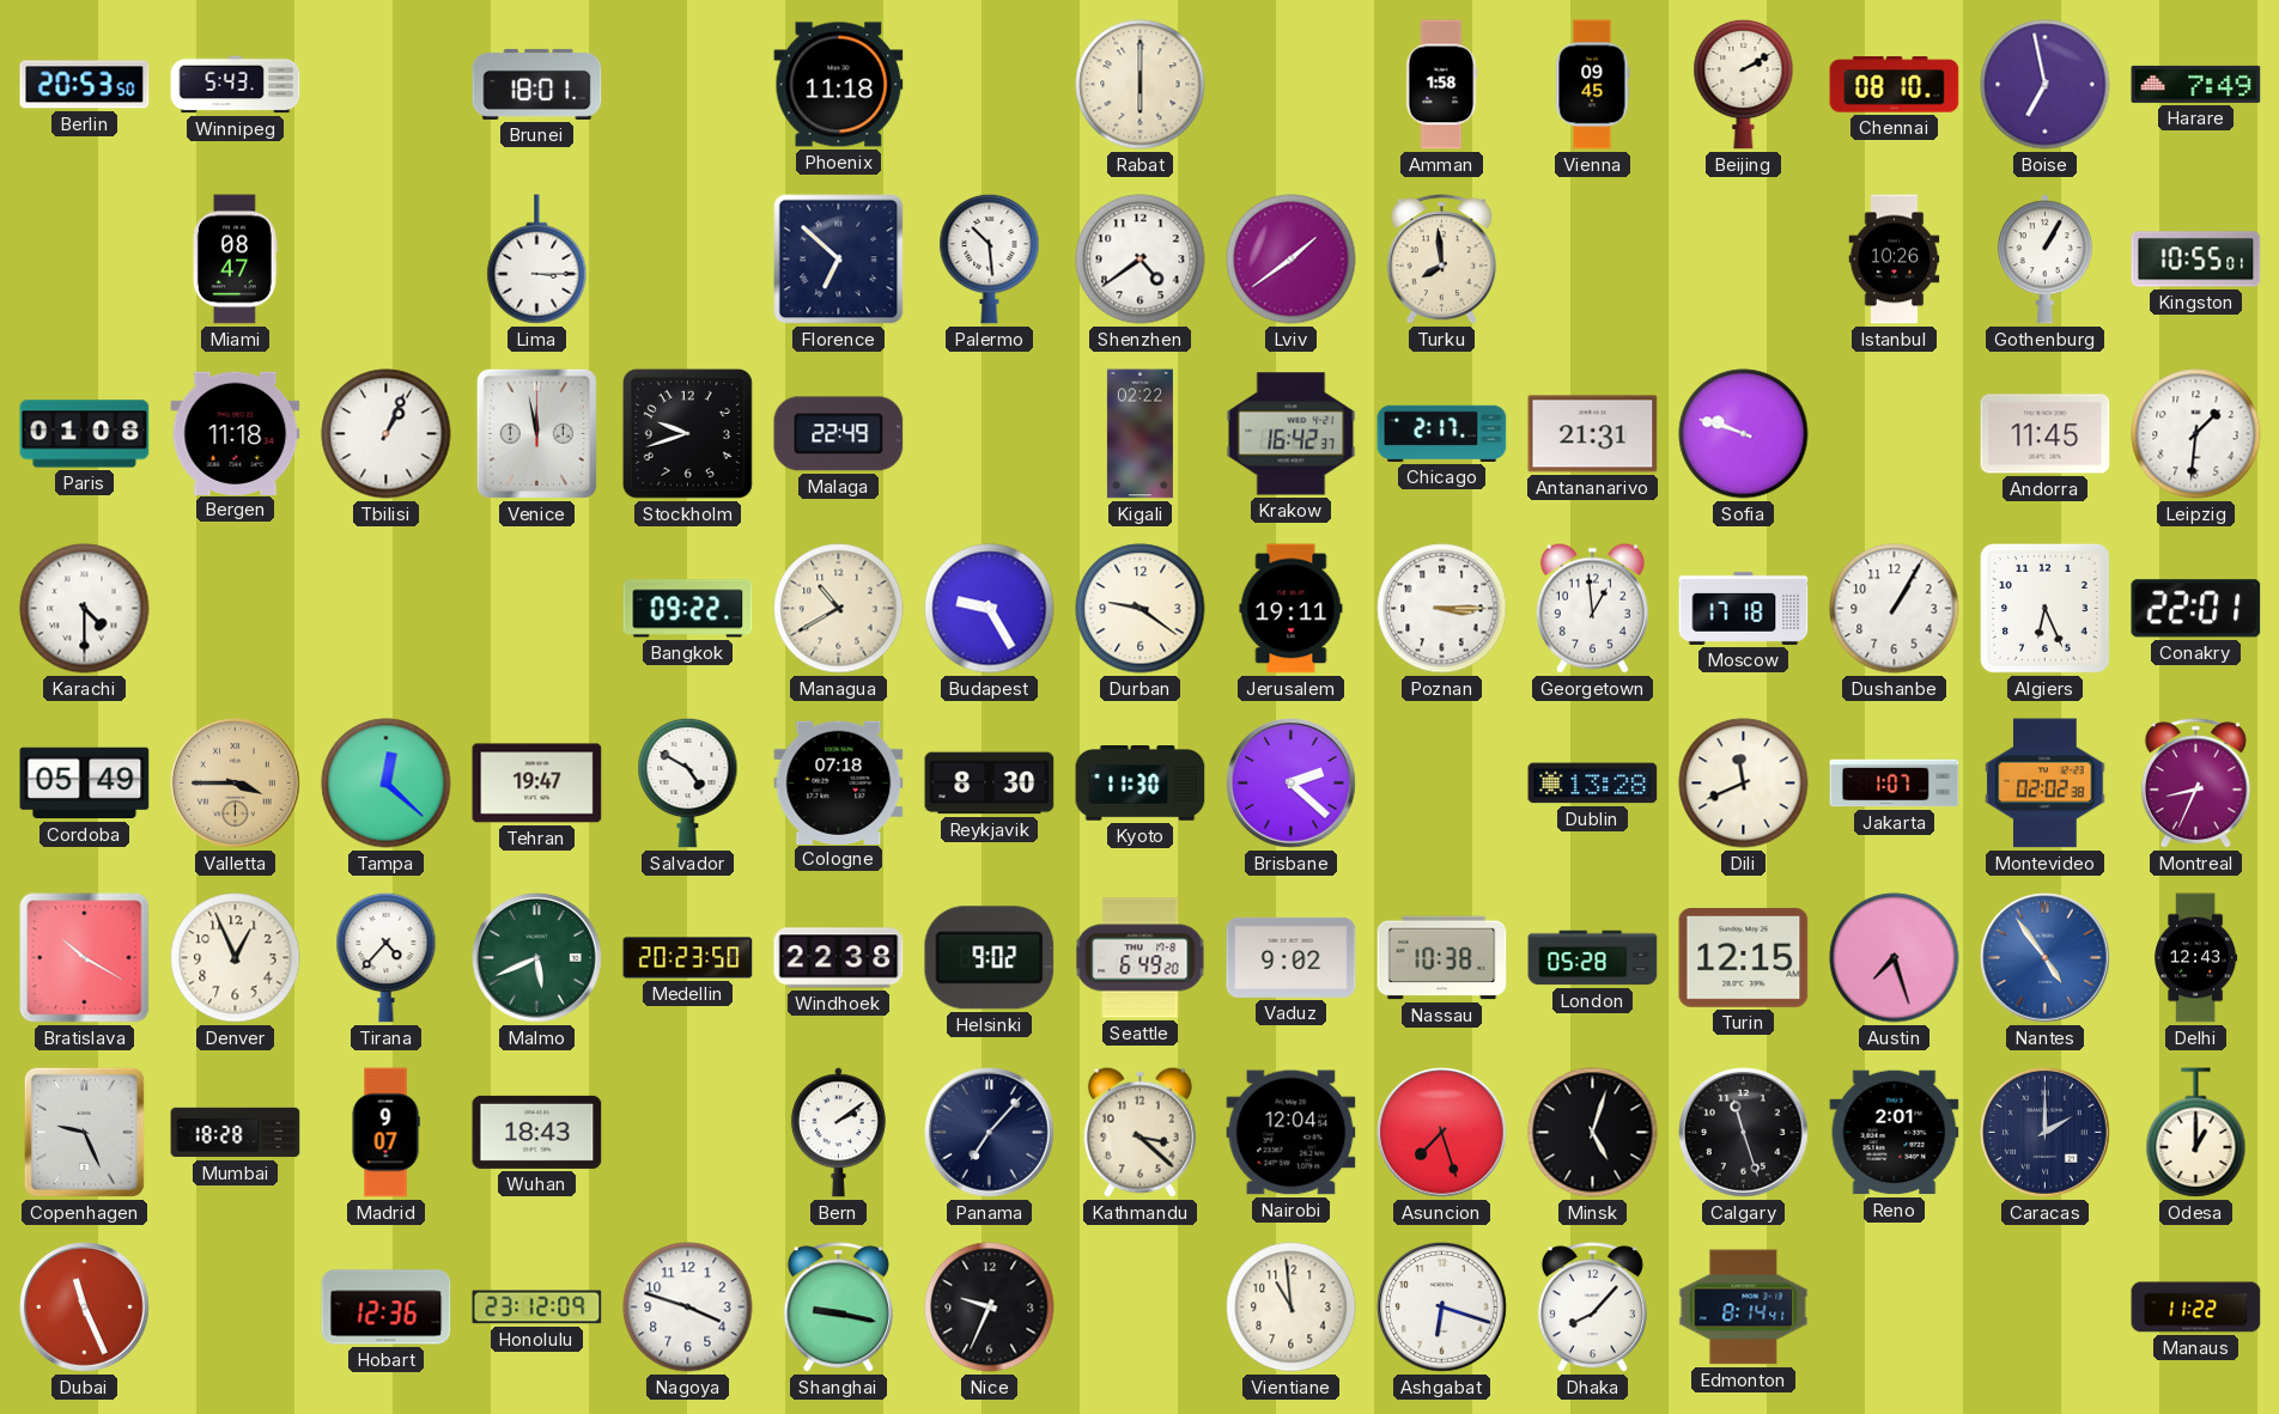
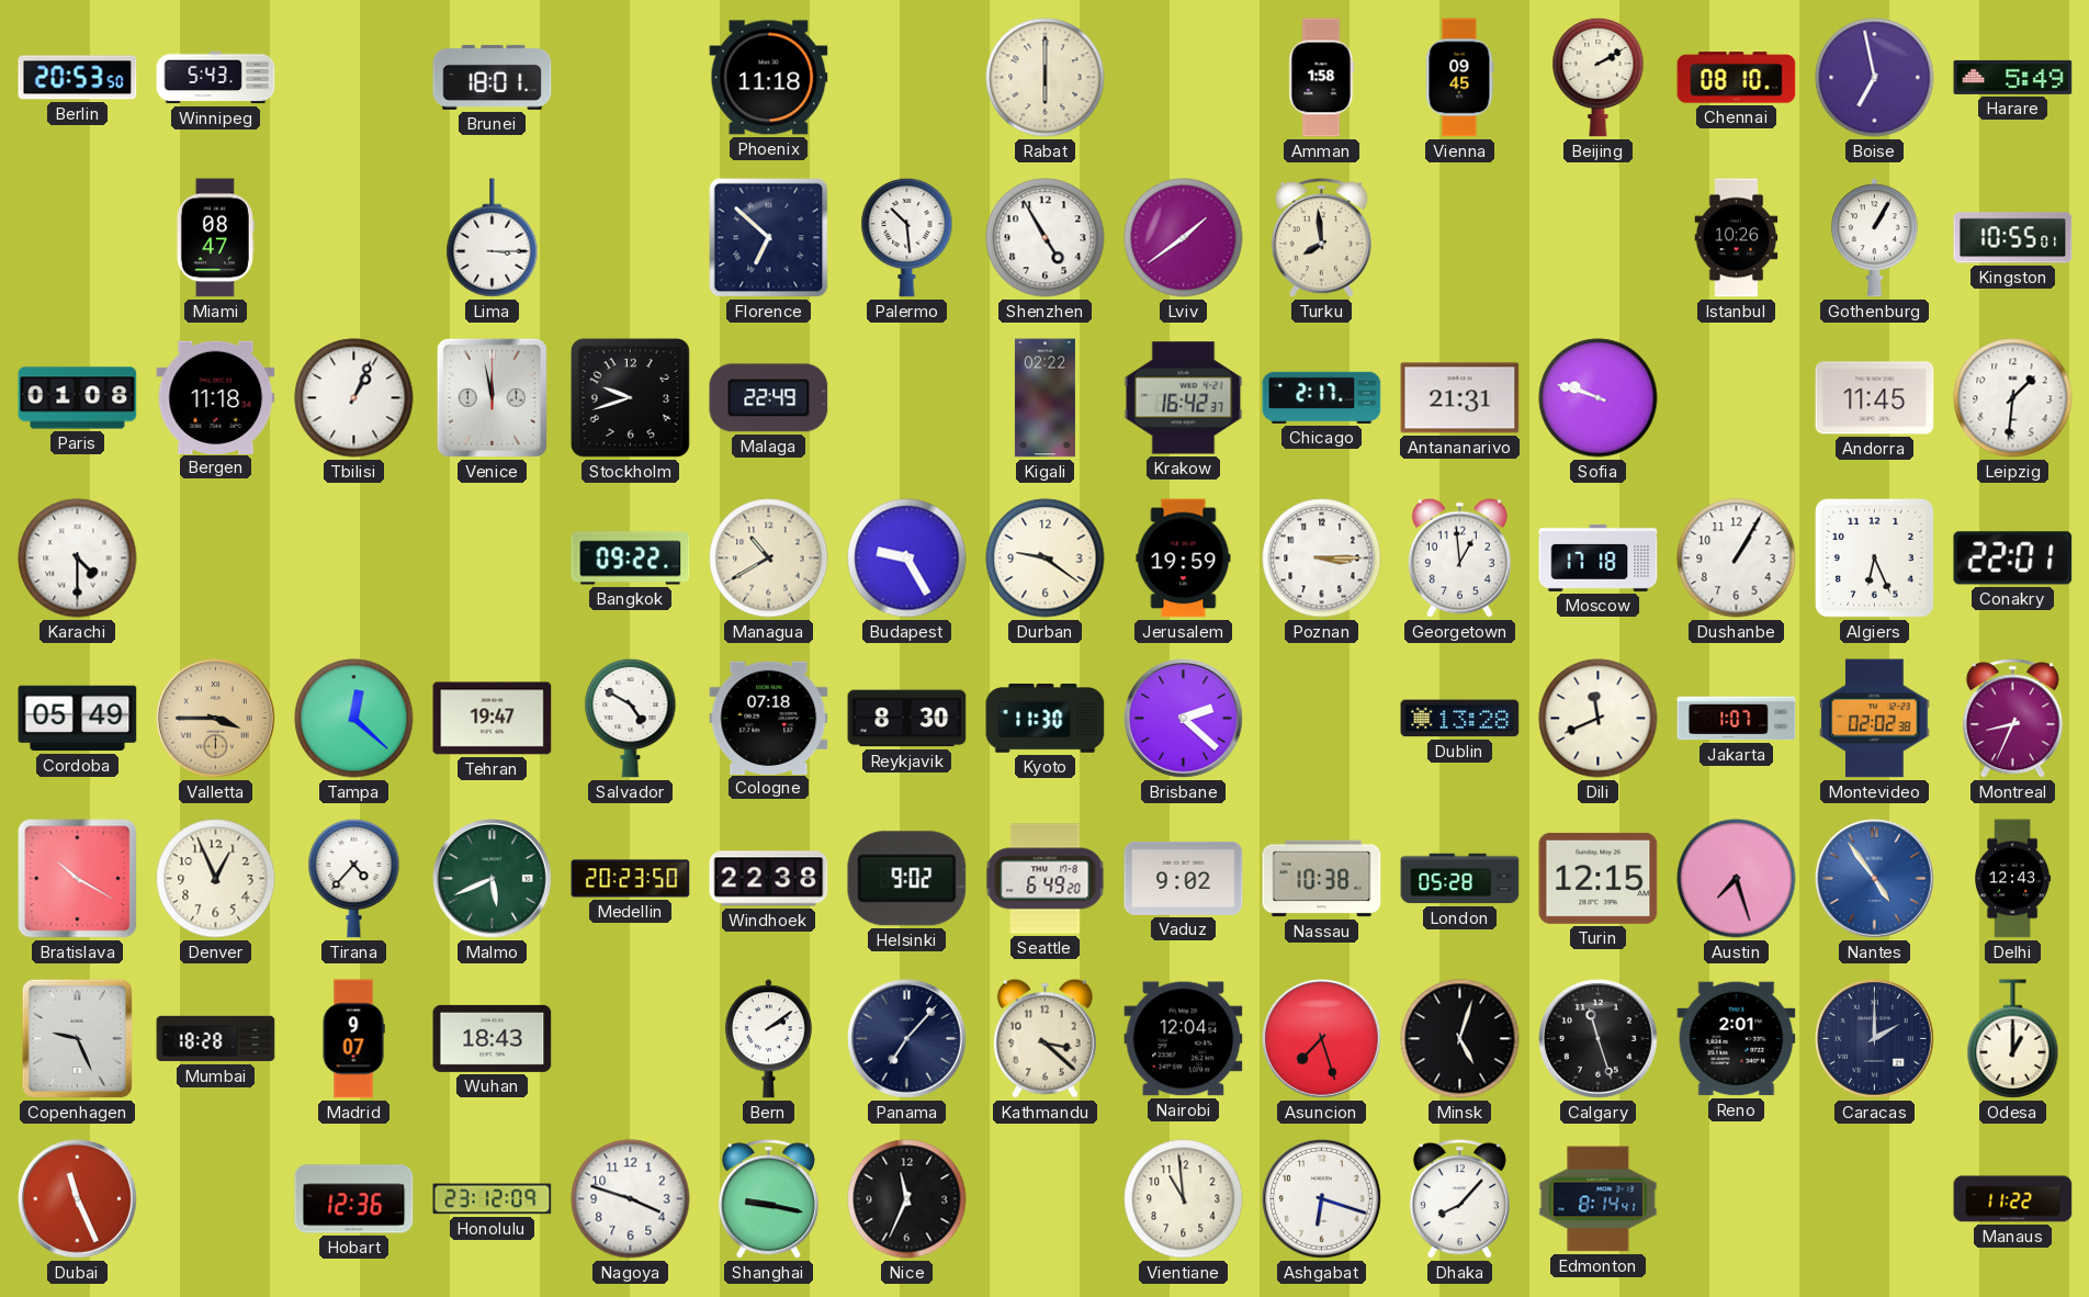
Harare: 7:49 -> 5:49 (2013, 77)
Shenzhen: 4:39 -> 4:55 (1046, 238)
Jerusalem: 19:11 -> 19:59 (1184, 559)
Nice: 9:34 -> 11:34 (907, 1199)
